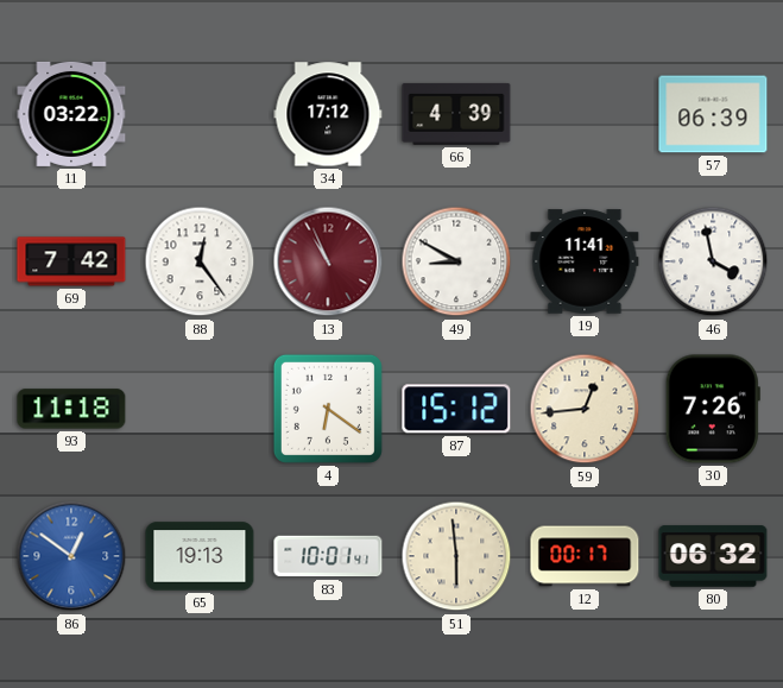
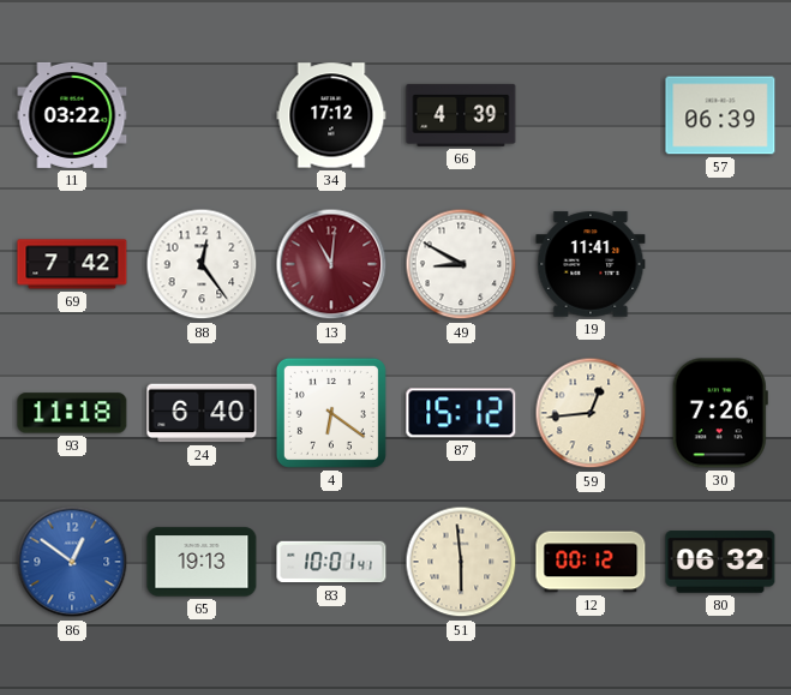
13: 10:56 -> 11:01 (331, 264)
46: 3:58 -> none (713, 261)
24: none -> 6:40 (202, 413)
12: 00:17 -> 00:12 (591, 562)
